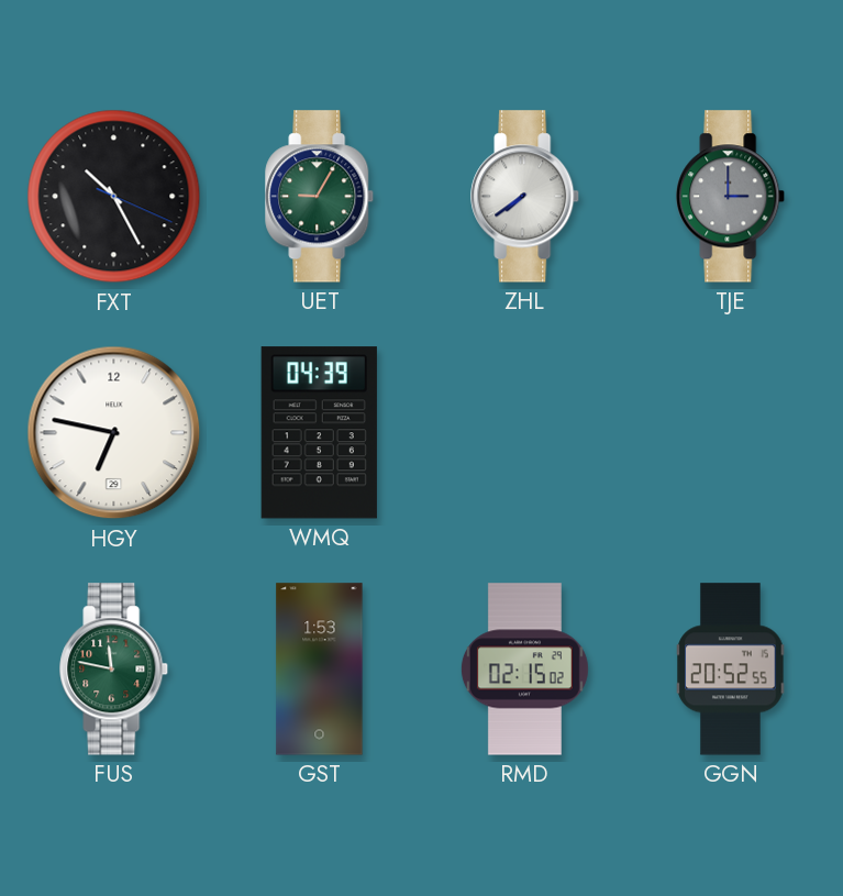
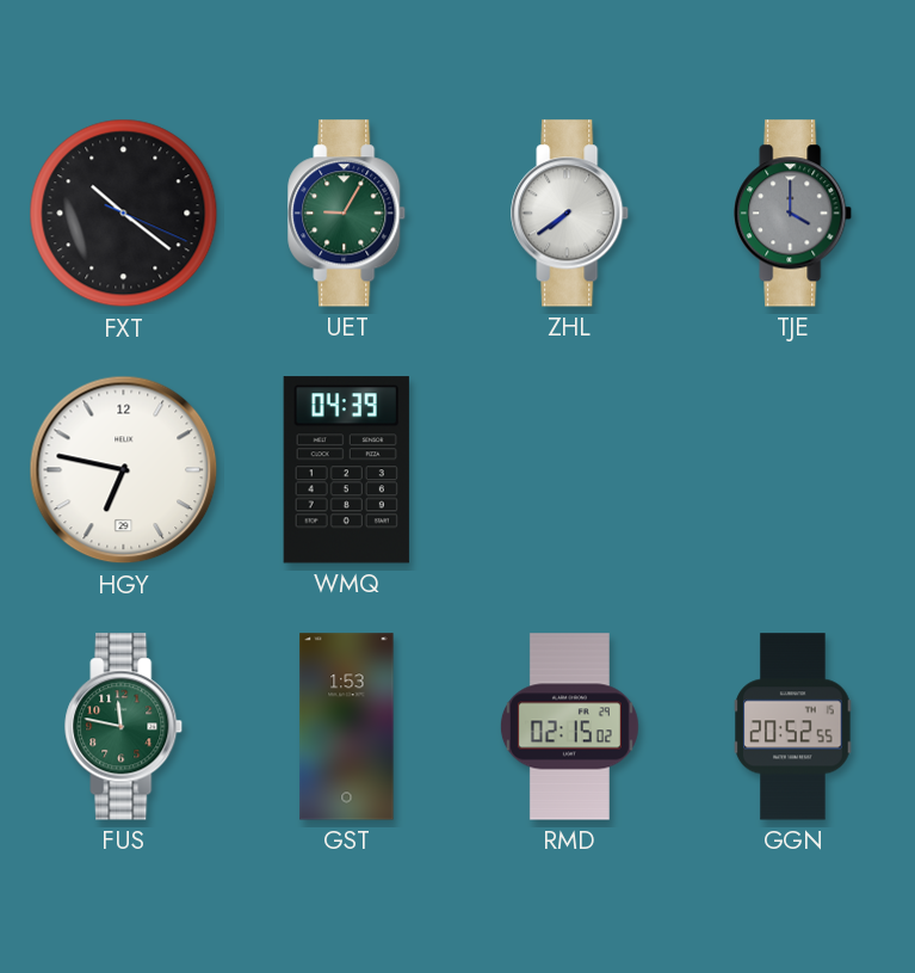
FXT: 10:25 -> 10:21 (124, 214)
TJE: 3:00 -> 4:00 (793, 214)
